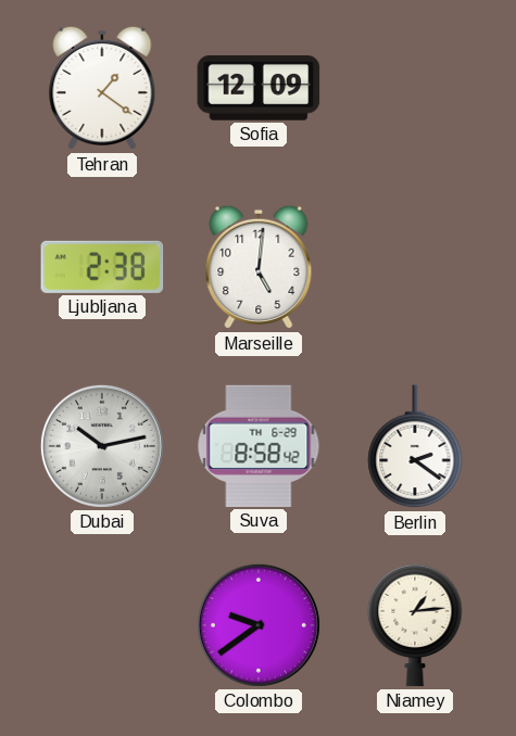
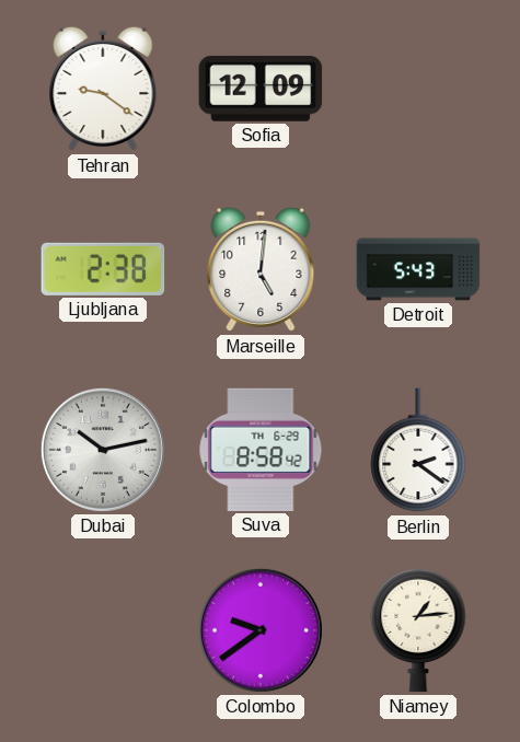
Tehran: 1:21 -> 9:21 (103, 89)
Detroit: none -> 5:43 (418, 269)
